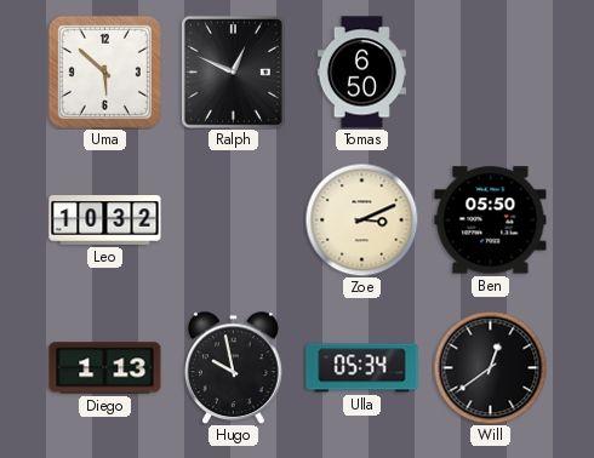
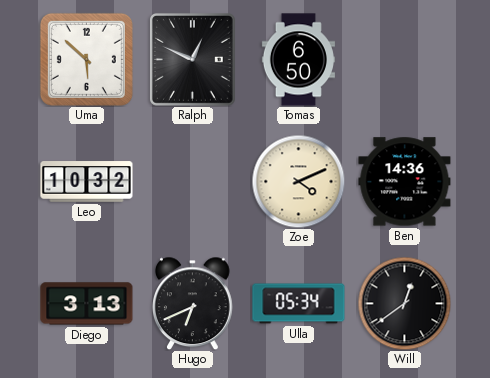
Zoe: 3:11 -> 4:11 (298, 181)
Ben: 05:50 -> 14:36 (405, 182)
Diego: 1:13 -> 3:13 (87, 304)
Hugo: 9:58 -> 6:41 (193, 303)
